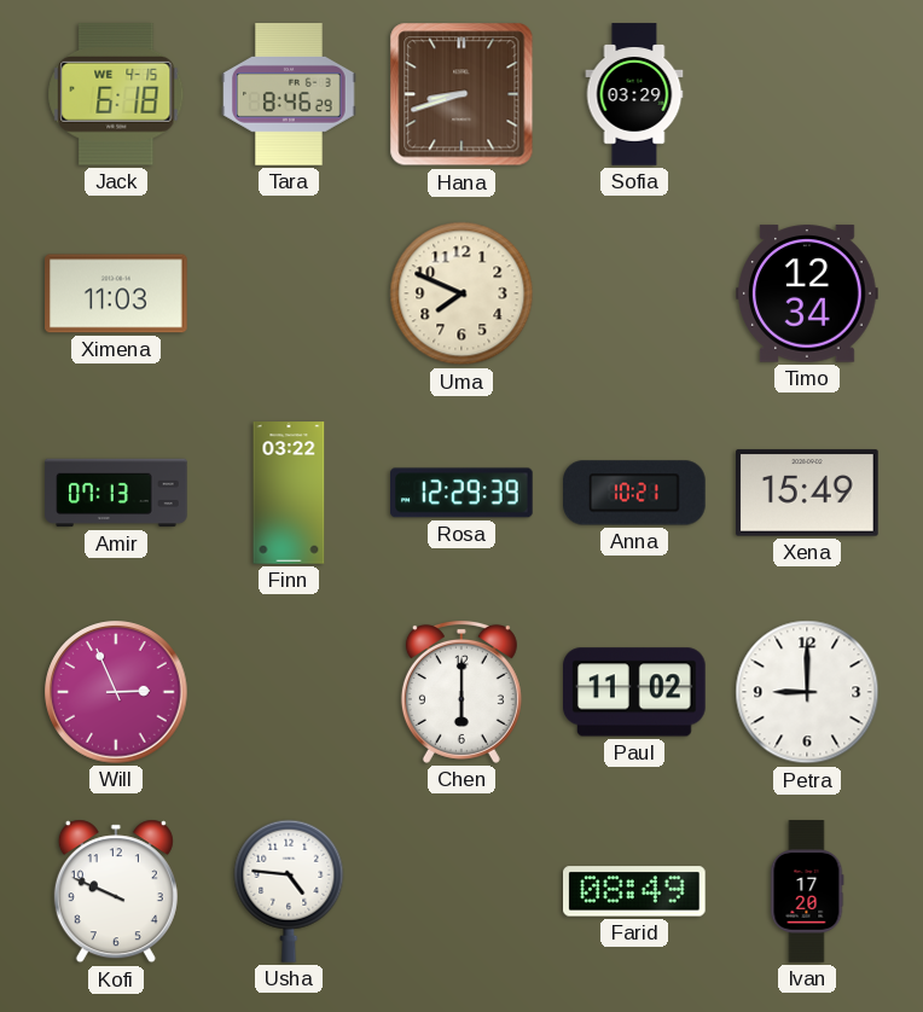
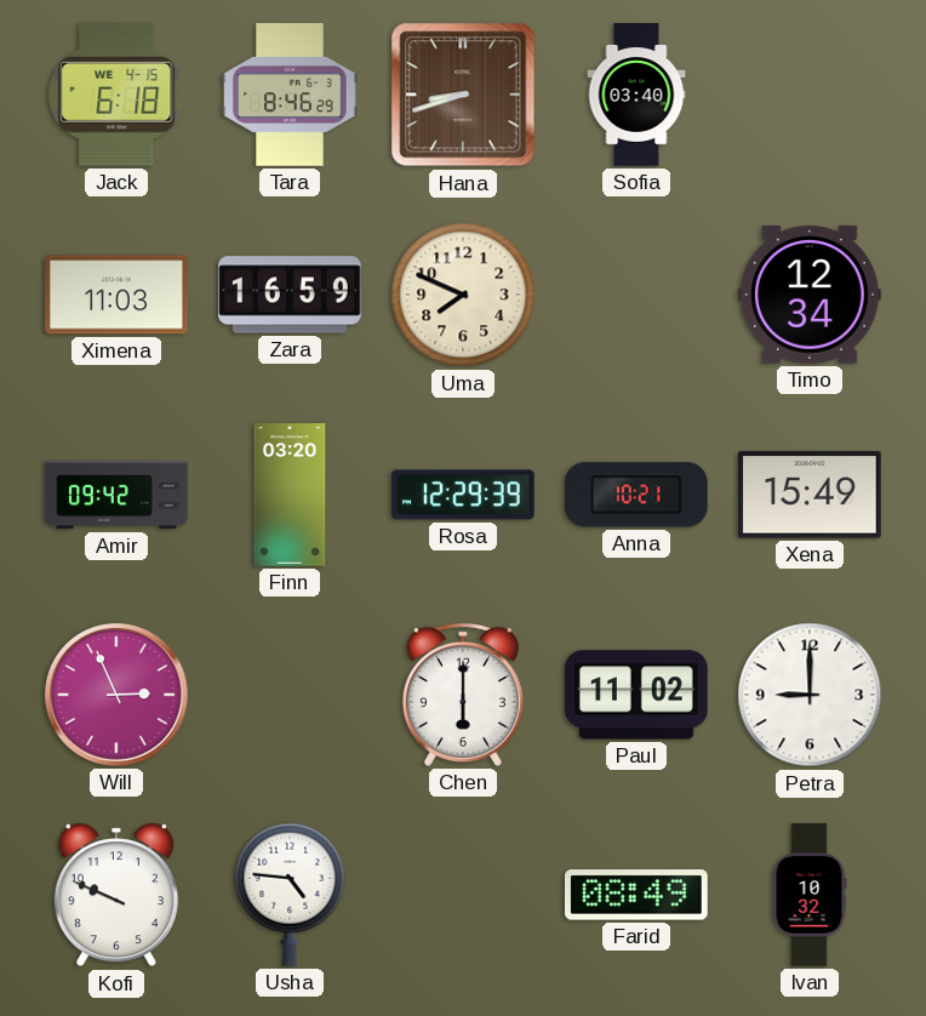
Sofia: 03:29 -> 03:40 (636, 95)
Zara: none -> 16:59 (290, 295)
Amir: 07:13 -> 09:42 (116, 495)
Finn: 03:22 -> 03:20 (290, 495)
Ivan: 17:20 -> 10:32 (810, 895)
